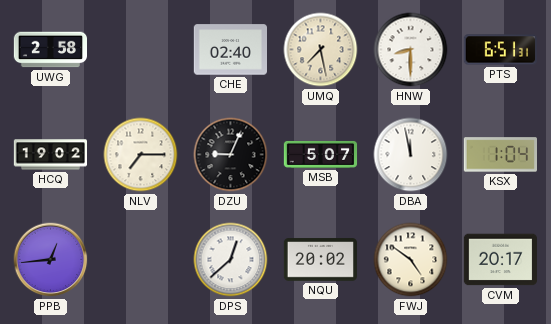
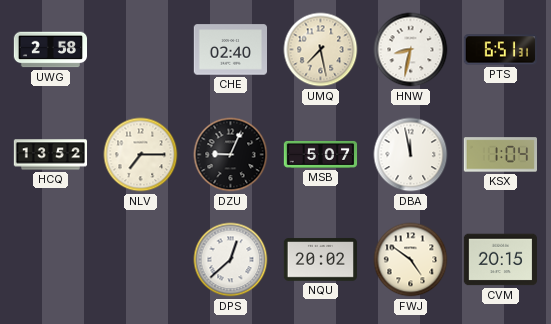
HNW: 8:30 -> 8:32 (411, 50)
HCQ: 19:02 -> 13:52 (51, 155)
PPB: 12:44 -> none (51, 260)
CVM: 20:17 -> 20:15 (500, 260)
